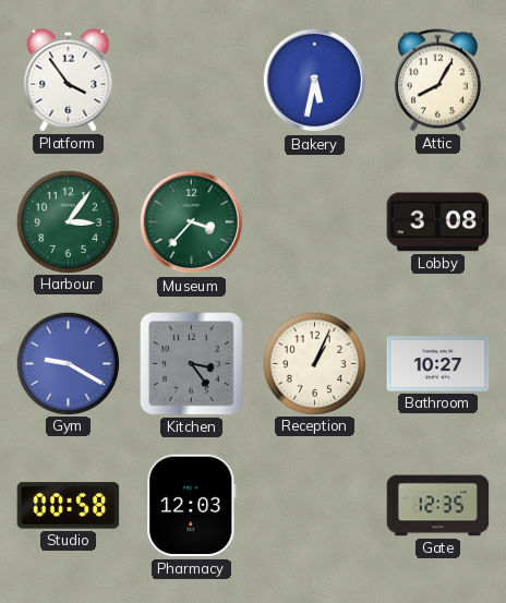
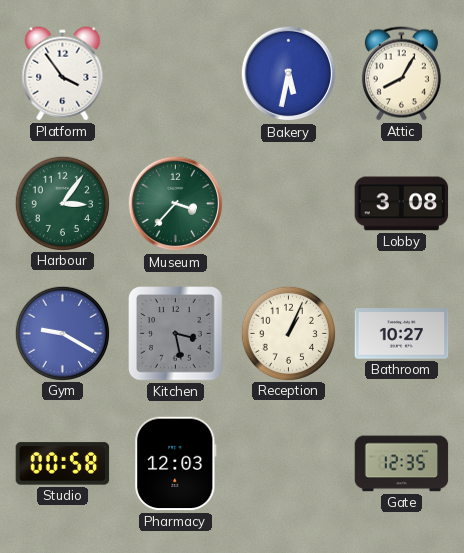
Kitchen: 3:24 -> 3:28 (176, 334)
